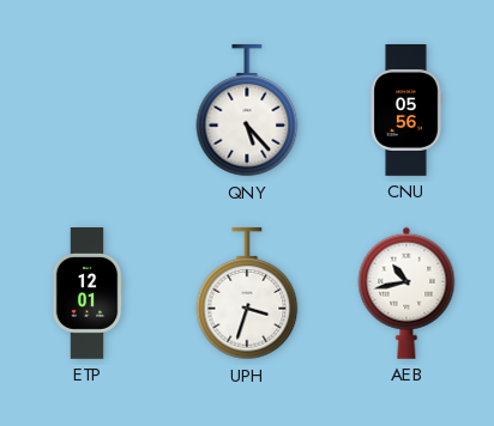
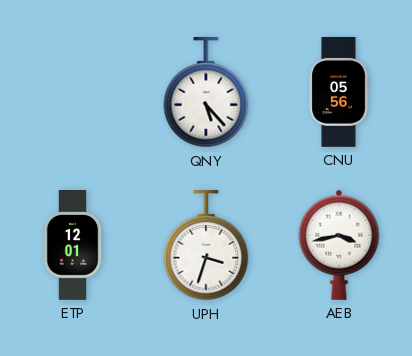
AEB: 10:43 -> 3:43 (339, 245)
